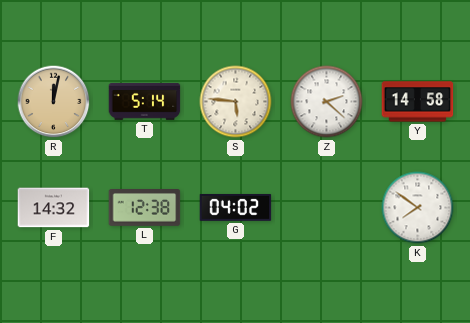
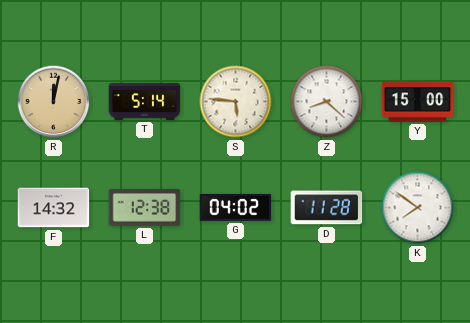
Z: 2:22 -> 8:22 (327, 102)
Y: 14:58 -> 15:00 (418, 102)
D: none -> 11:28 (327, 208)
